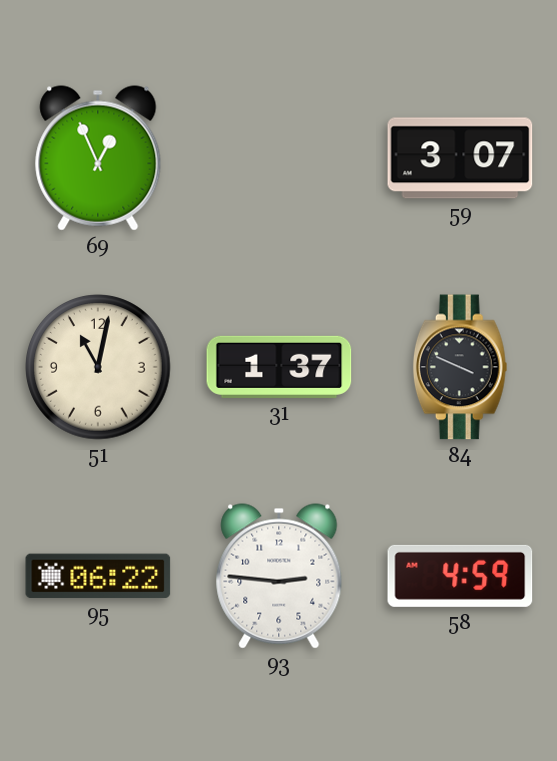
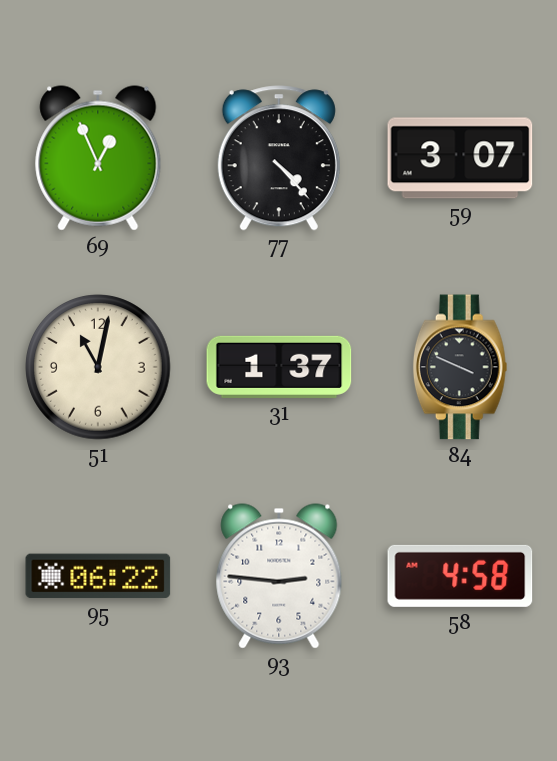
77: none -> 4:23 (279, 158)
58: 4:59 -> 4:58 (460, 576)
